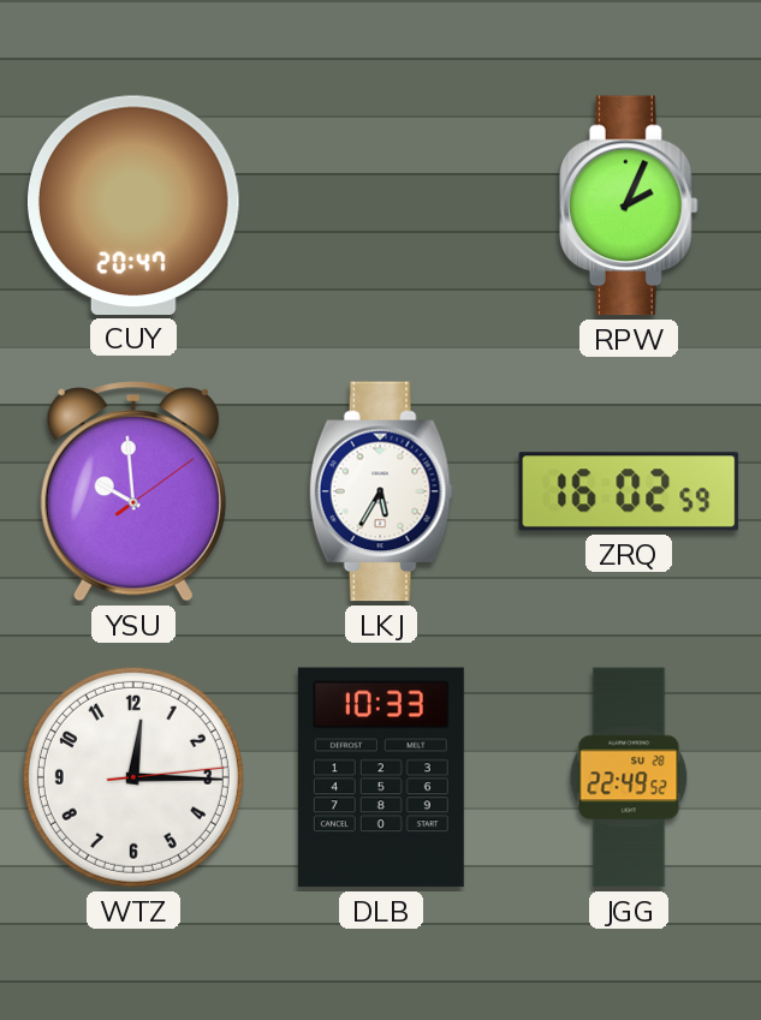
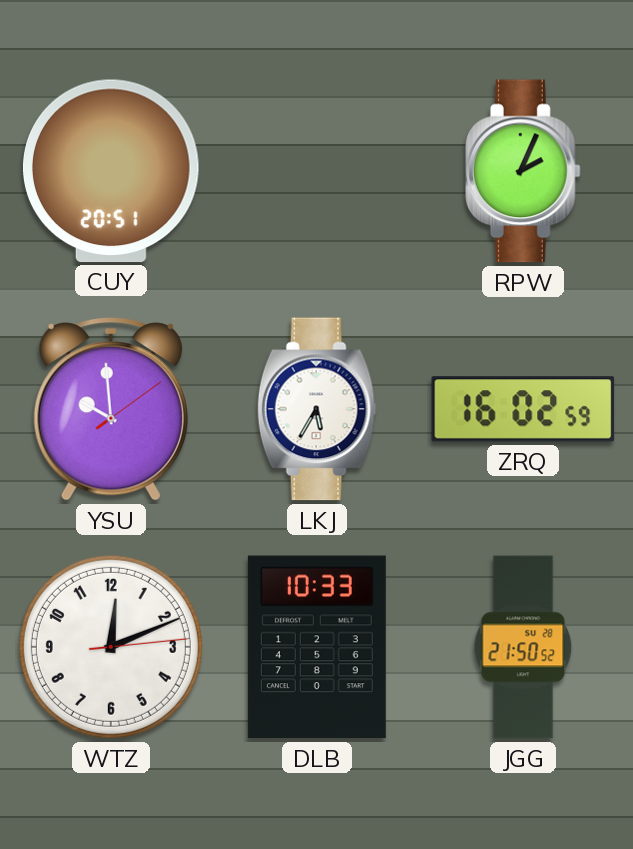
CUY: 20:47 -> 20:51 (111, 171)
WTZ: 12:15 -> 12:11 (111, 647)
JGG: 22:49 -> 21:50 (523, 647)
